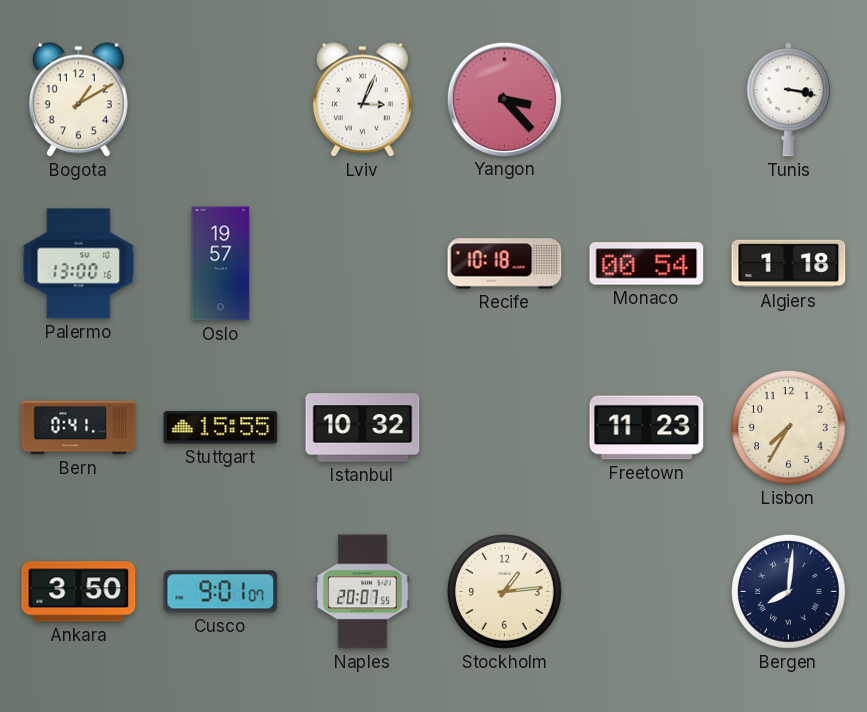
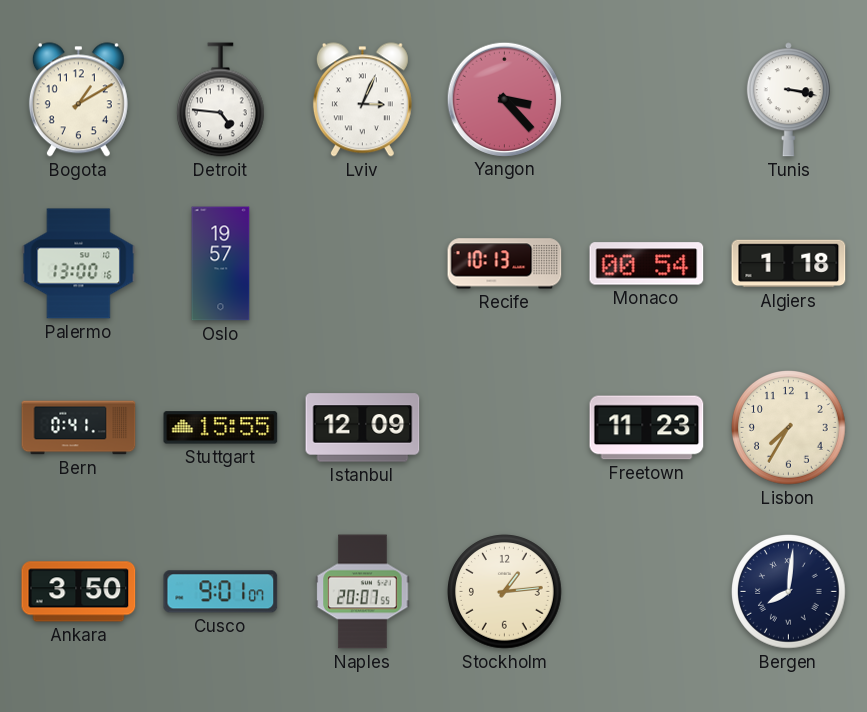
Detroit: none -> 4:46 (221, 100)
Recife: 10:18 -> 10:13 (505, 264)
Istanbul: 10:32 -> 12:09 (363, 428)
